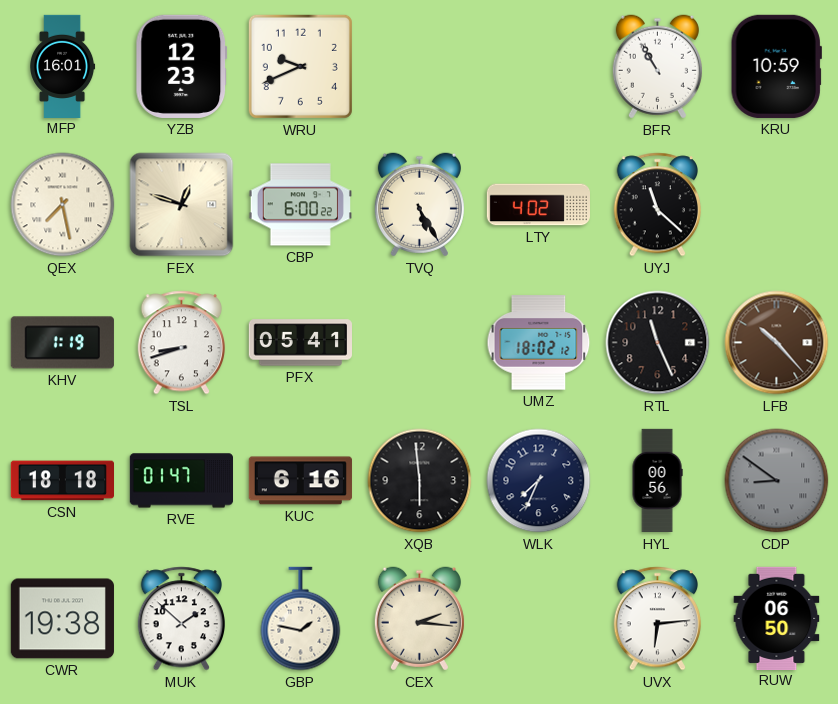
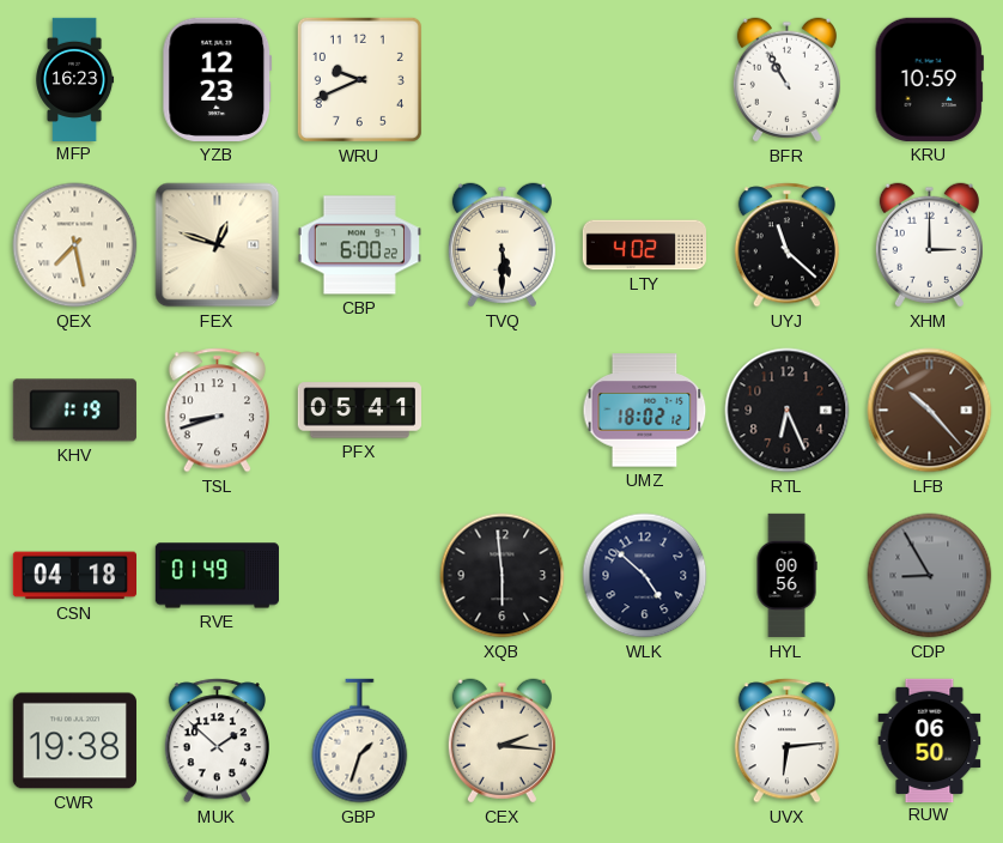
MFP: 16:01 -> 16:23 (75, 79)
TVQ: 5:25 -> 5:30 (501, 245)
XHM: none -> 3:00 (929, 245)
RTL: 11:26 -> 6:26 (788, 411)
CSN: 18:18 -> 04:18 (74, 576)
RVE: 01:47 -> 01:49 (217, 576)
KUC: 6:16 -> none (300, 481)
WLK: 7:34 -> 4:52 (645, 576)
CDP: 8:51 -> 8:55 (930, 576)
GBP: 1:47 -> 1:33 (360, 741)
